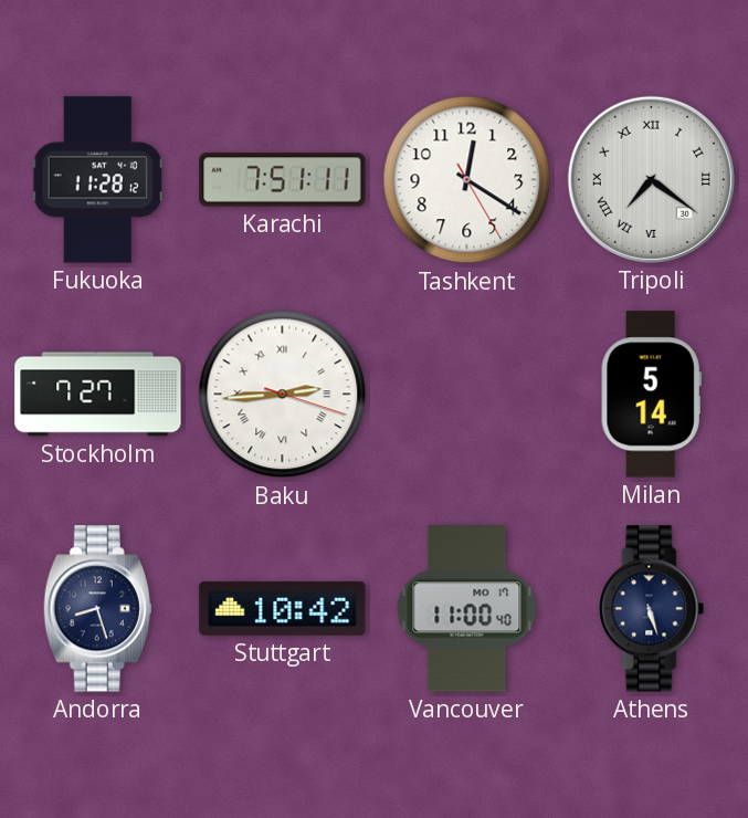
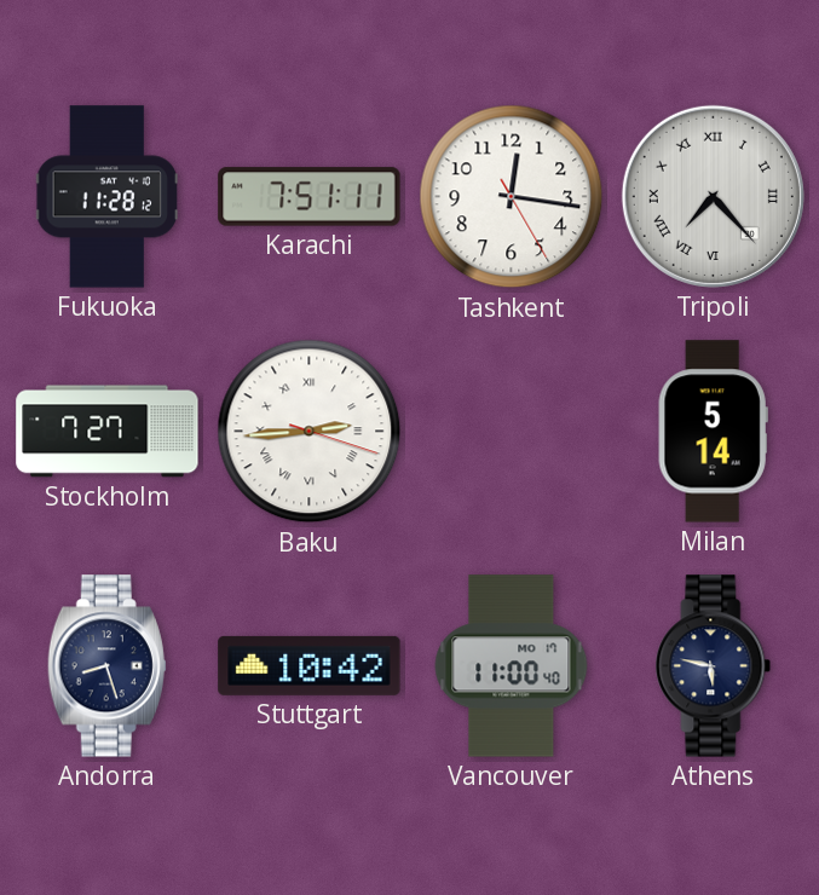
Tashkent: 12:20 -> 12:16 (512, 197)
Tripoli: 7:21 -> 7:23 (713, 196)
Athens: 5:27 -> 5:47 (714, 666)
